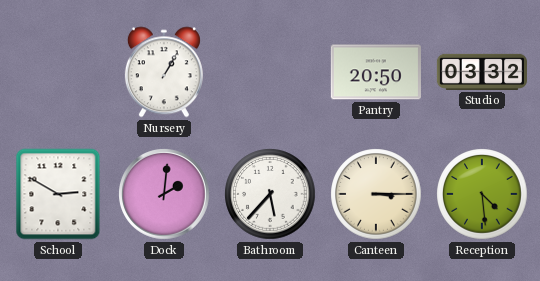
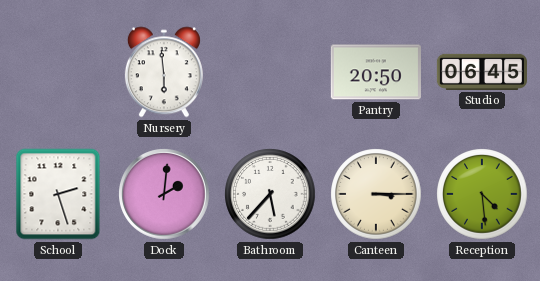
Nursery: 1:05 -> 5:59 (164, 72)
Studio: 03:32 -> 06:45 (481, 72)
School: 2:50 -> 2:27 (58, 194)
